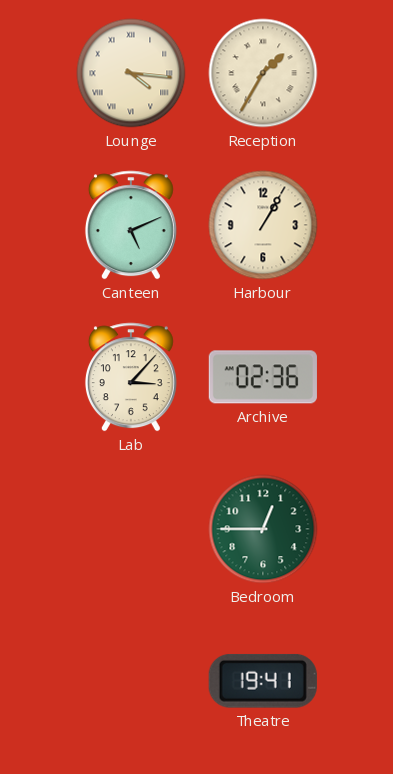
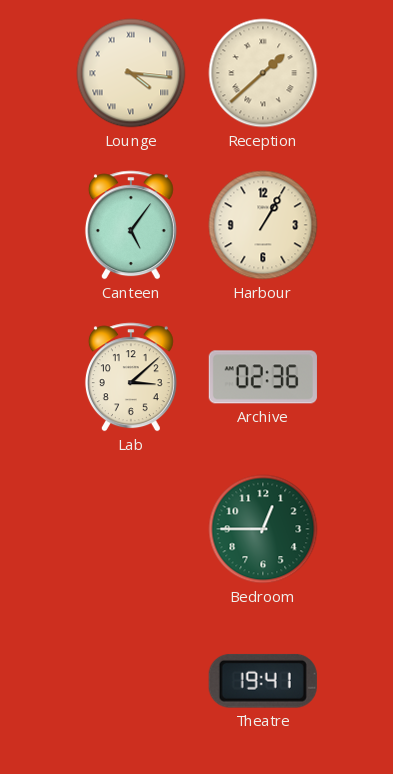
Reception: 1:35 -> 1:38 (263, 73)
Canteen: 5:11 -> 5:06 (131, 225)
Lab: 3:07 -> 3:08 (131, 377)
